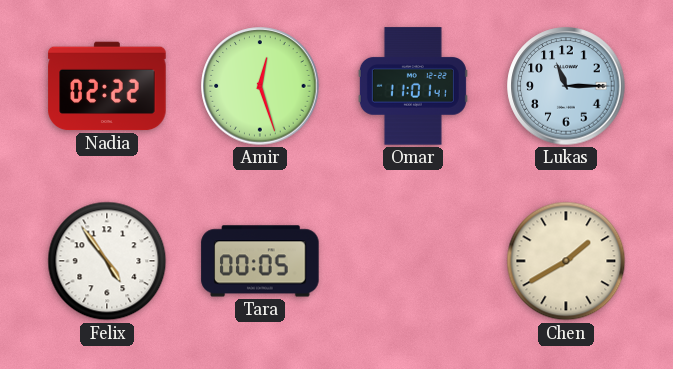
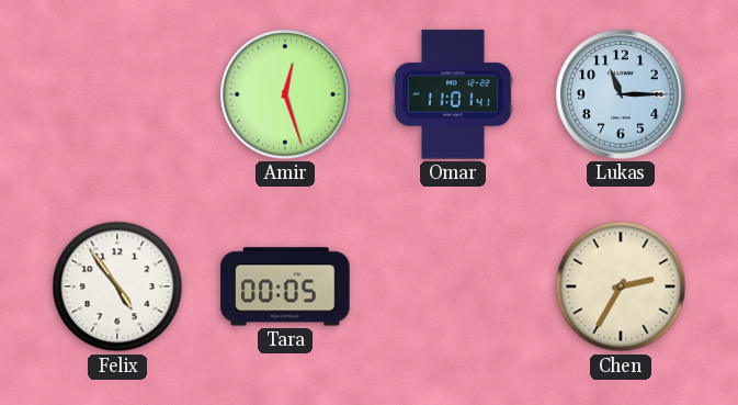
Nadia: 02:22 -> none (107, 86)
Chen: 1:40 -> 2:35 (621, 286)
